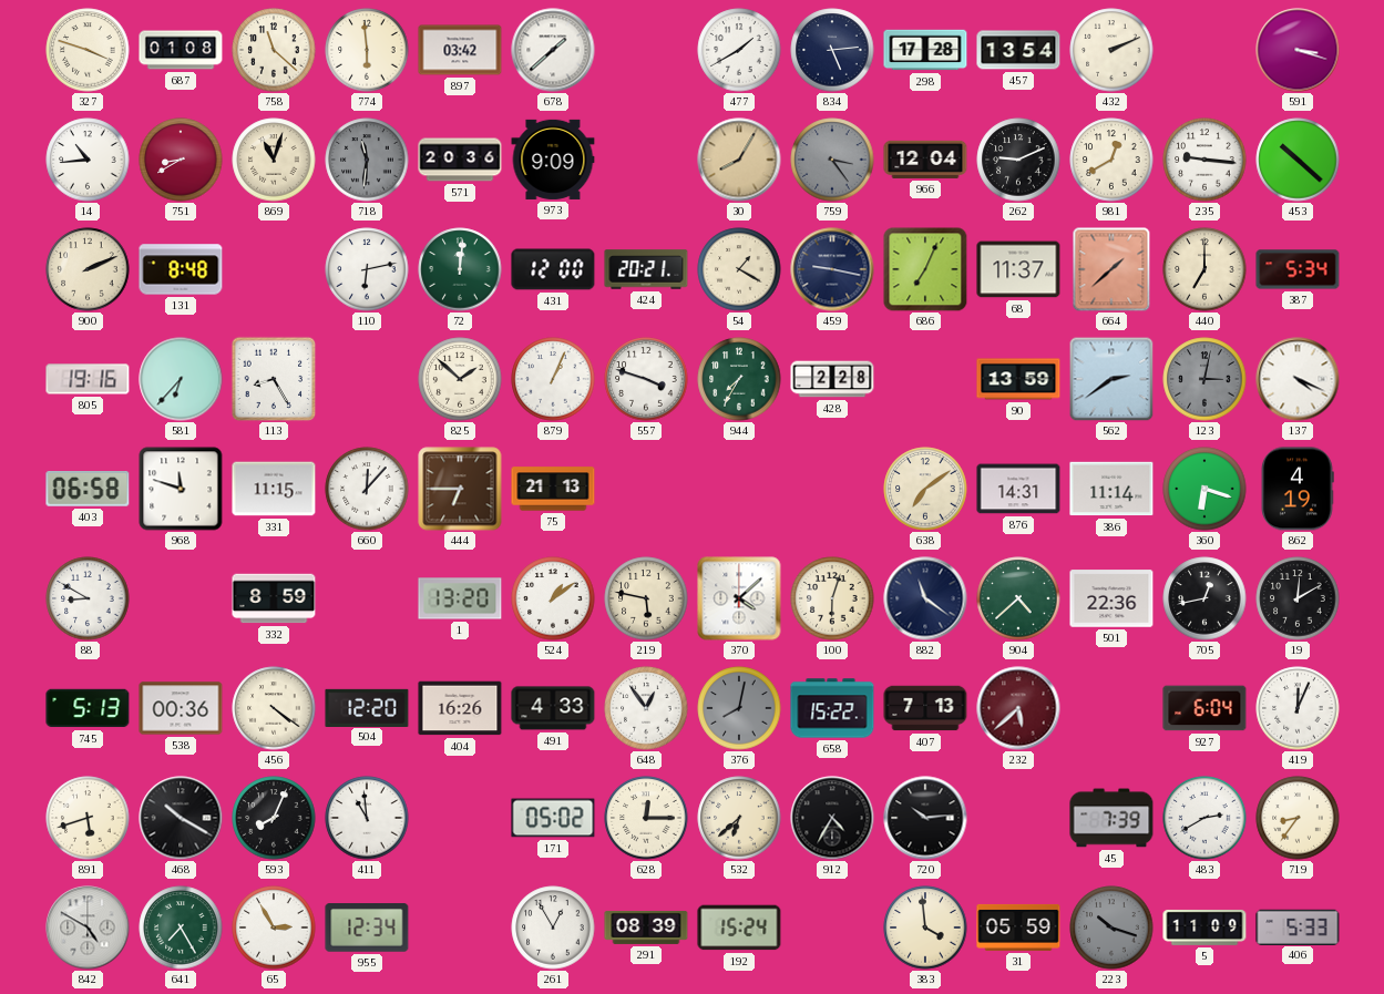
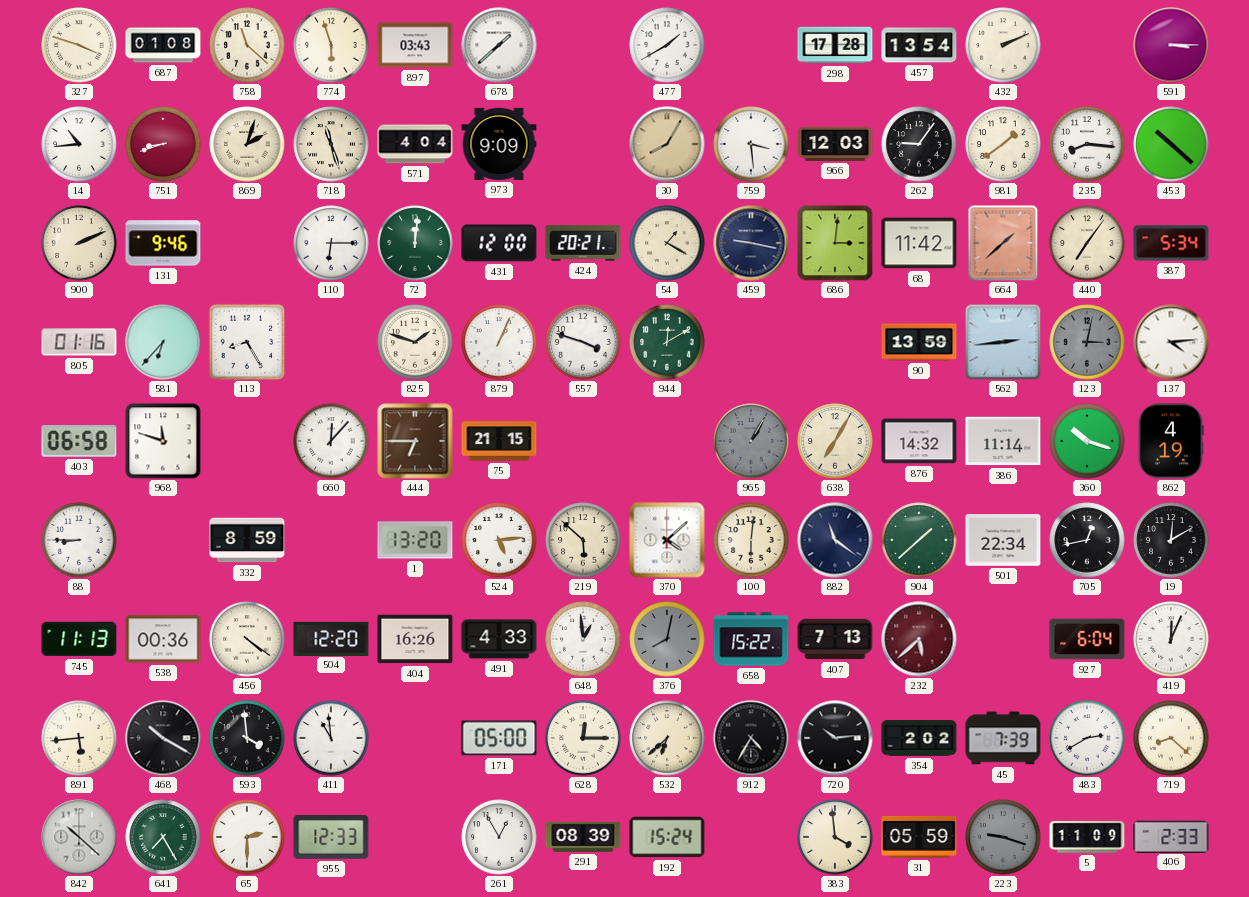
774: 5:59 -> 5:57 (331, 45)
897: 03:42 -> 03:43 (415, 45)
834: 5:14 -> none (832, 50)
591: 3:18 -> 3:15 (1171, 45)
751: 8:40 -> 8:42 (163, 144)
869: 11:03 -> 2:03 (247, 144)
718: 11:31 -> 11:27 (331, 144)
718 dial: grey -> cream (331, 144)
571: 20:36 -> 4:04 (415, 144)
759: 3:24 -> 3:29 (751, 144)
759 dial: grey -> white (751, 144)
966: 12:04 -> 12:03 (835, 144)
262: 9:11 -> 9:06 (919, 144)
981: 12:40 -> 1:39 (1003, 144)
235: 9:16 -> 8:16 (1087, 144)
131: 8:48 -> 9:46 (163, 243)
110: 6:13 -> 6:15 (331, 243)
686: 7:04 -> 3:01 (835, 243)
68: 11:37 -> 11:42 (919, 243)
440: 7:00 -> 7:06 (1087, 243)
805: 19:16 -> 01:16 (79, 342)
825: 1:52 -> 1:48 (415, 342)
944: 7:35 -> 12:10 (667, 342)
428: 2:28 -> none (832, 379)
562: 2:39 -> 2:44 (1003, 342)
137: 4:19 -> 4:14 (1171, 342)
331: 11:15 -> none (274, 489)
75: 21:13 -> 21:15 (499, 441)
965: none -> 1:05 (751, 441)
638: 7:09 -> 7:05 (835, 441)
876: 14:31 -> 14:32 (919, 441)
360: 6:18 -> 10:18 (1087, 441)
88: 8:50 -> 8:45 (79, 540)
524: 1:09 -> 5:14 (499, 540)
219: 5:47 -> 5:52 (583, 540)
100: 6:03 -> 6:01 (751, 540)
904: 4:38 -> 1:38 (919, 540)
501: 22:36 -> 22:34 (1003, 540)
745: 5:13 -> 11:13 (79, 639)
648: 12:54 -> 12:59 (583, 639)
891: 5:42 -> 5:44 (79, 738)
593: 8:04 -> 3:59 (247, 738)
171: 05:02 -> 05:00 (499, 738)
354: none -> 2:02 (919, 738)
719: 8:36 -> 8:22 (1171, 738)
842: 4:50 -> 10:22 (79, 837)
65: 2:55 -> 2:30 (247, 837)
955: 12:34 -> 12:33 (331, 837)
223: 10:18 -> 9:18 (1003, 837)
406: 5:33 -> 2:33 (1171, 836)
